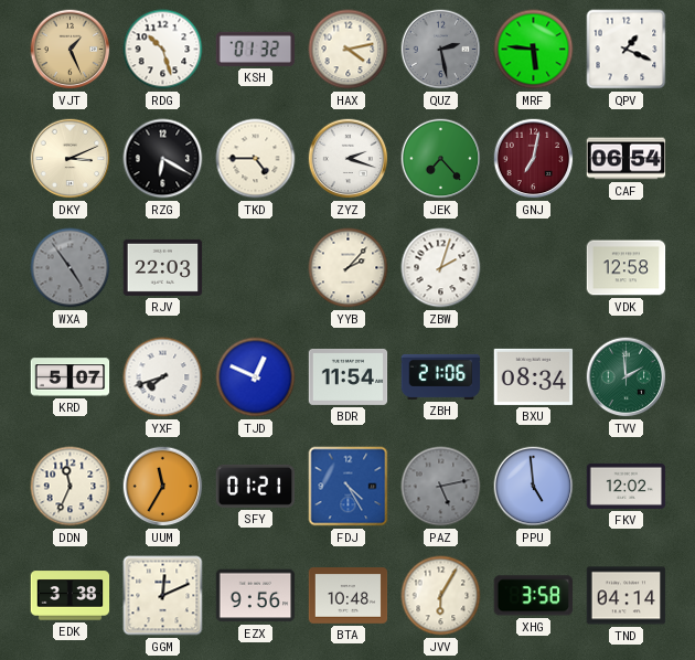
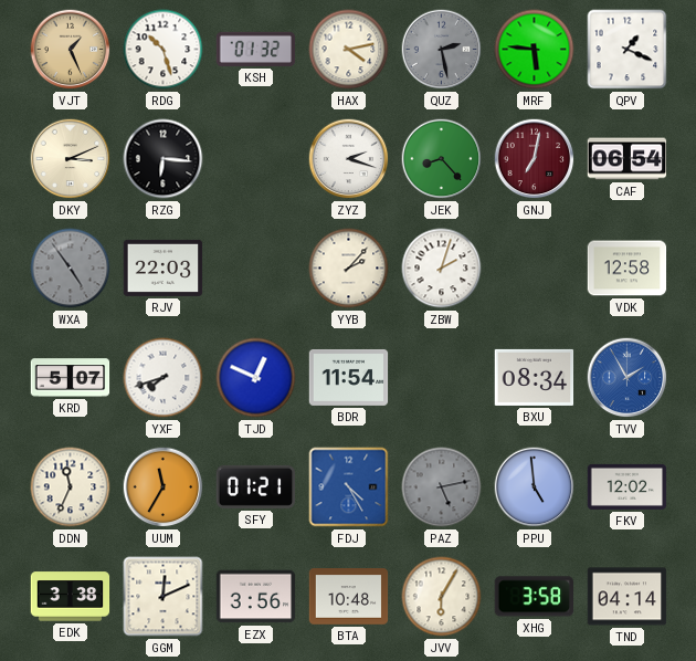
RZG: 6:20 -> 6:16 (164, 159)
TKD: 4:45 -> none (256, 159)
JEK: 7:23 -> 8:23 (442, 159)
ZBH: 21:06 -> none (441, 376)
TVV: 1:59 -> 1:55 (628, 378)
TVV dial: green -> blue (628, 378)
EZX: 9:56 -> 3:56 (256, 597)
